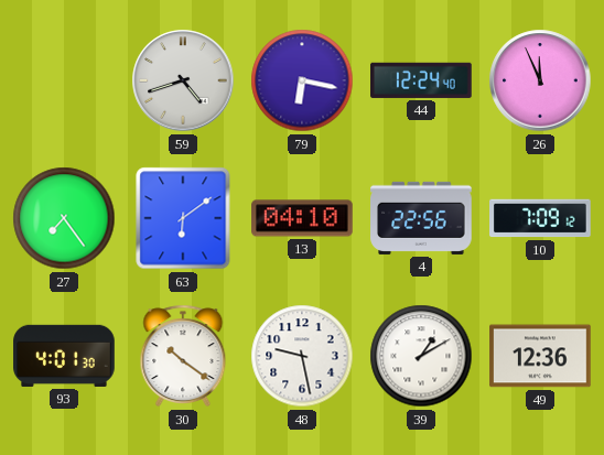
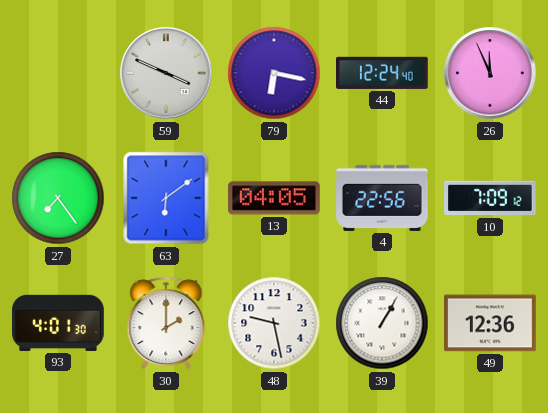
59: 4:42 -> 3:49 (166, 73)
13: 04:10 -> 04:05 (274, 198)
30: 10:21 -> 2:00 (166, 323)
39: 1:10 -> 1:05 (382, 323)
